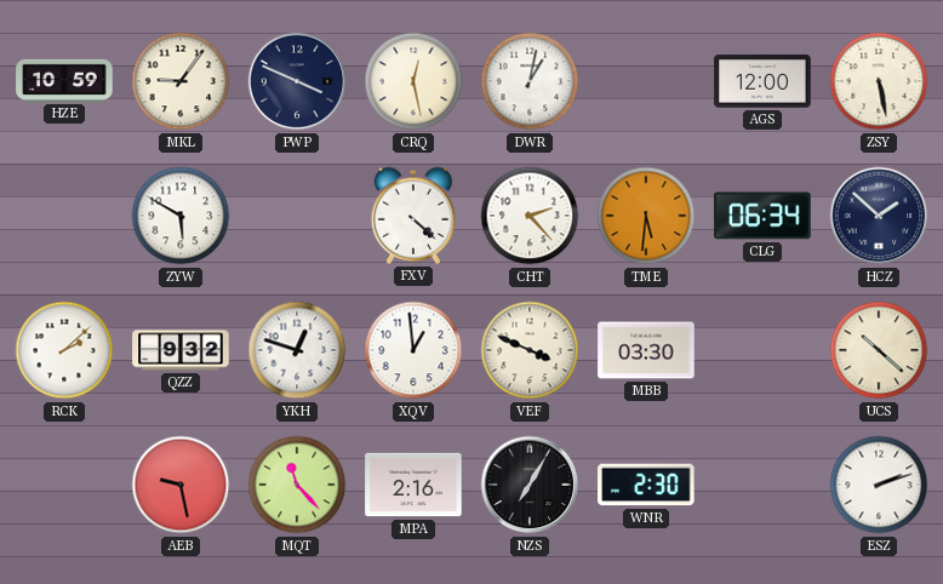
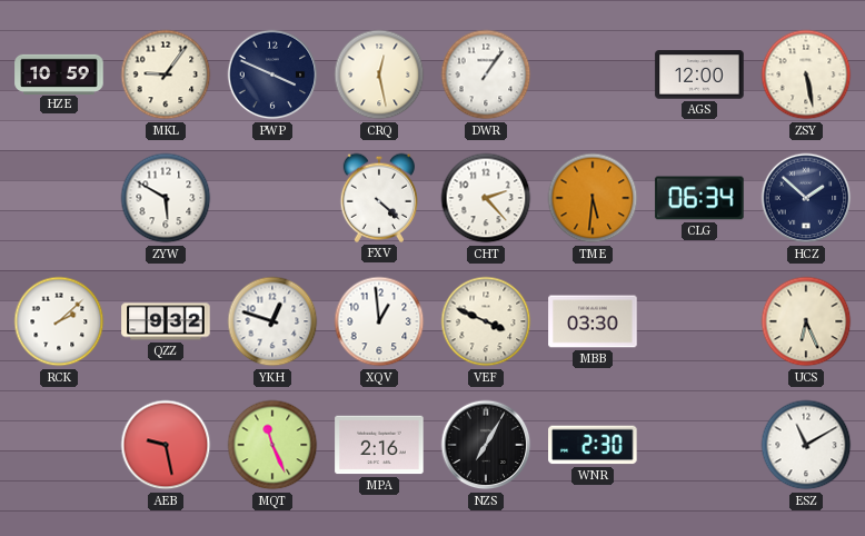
DWR: 1:02 -> 1:06 (486, 75)
UCS: 10:22 -> 6:26 (806, 321)
MQT: 11:23 -> 11:26 (272, 445)
ESZ: 2:12 -> 11:10 (806, 445)
